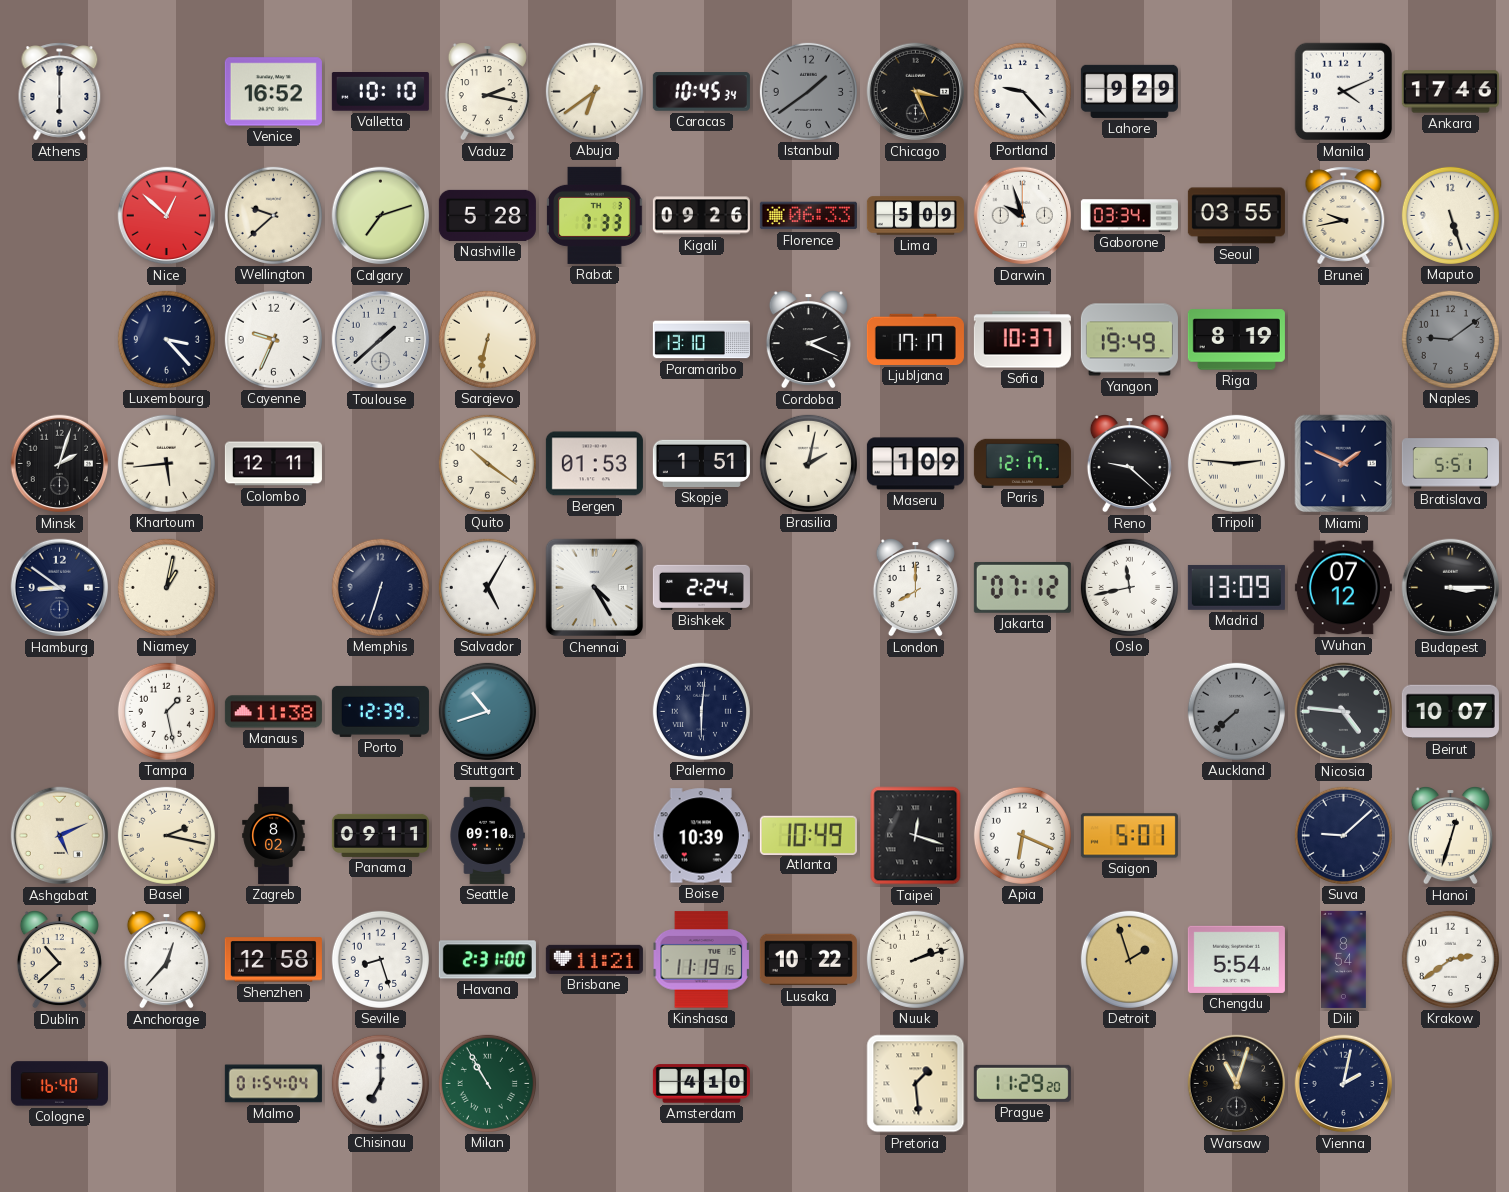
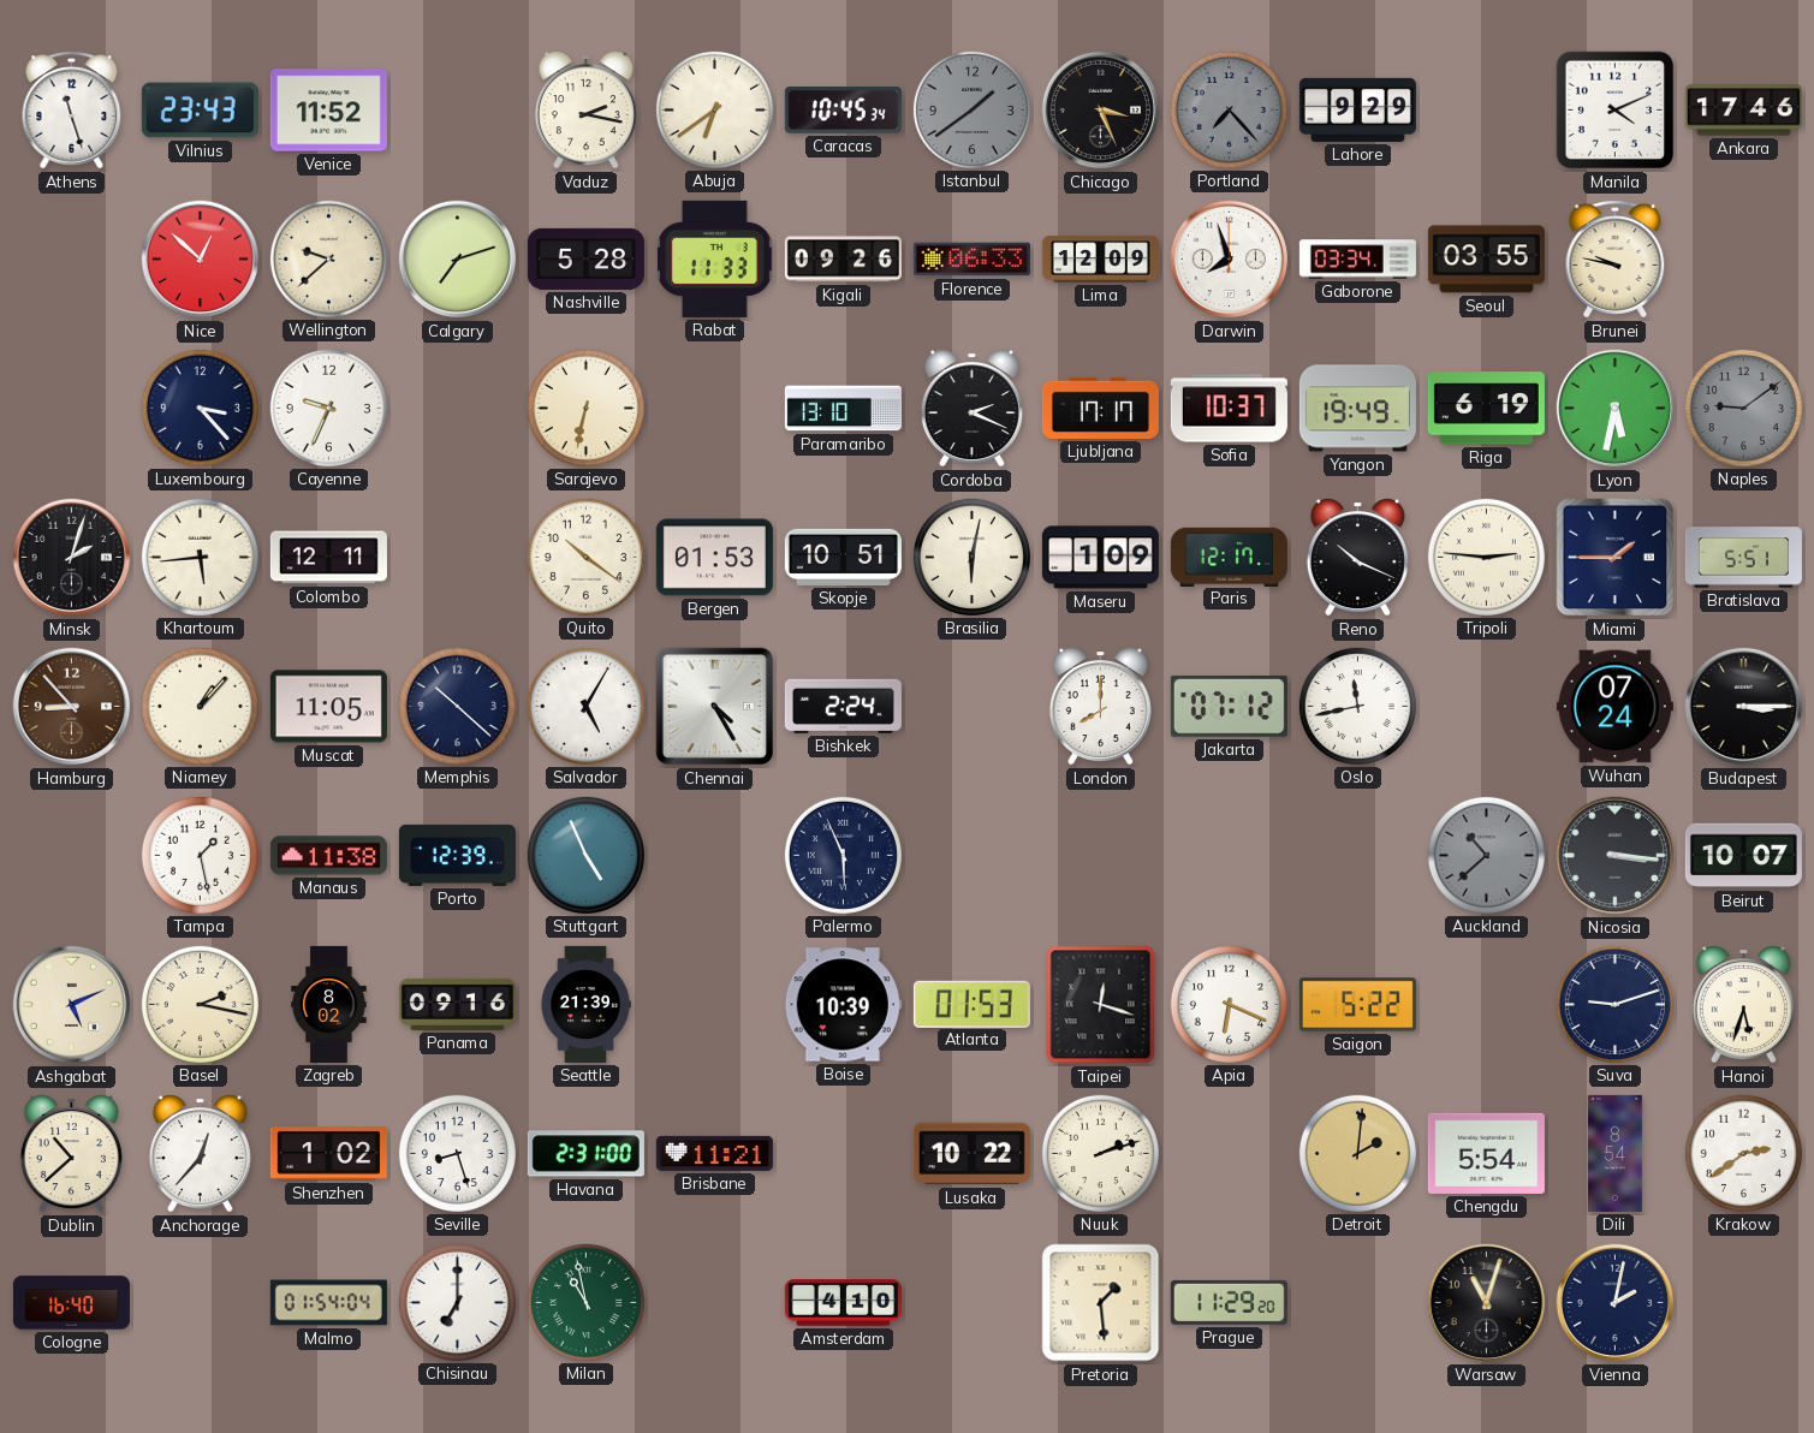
Athens: 6:00 -> 11:27 (72, 111)
Vilnius: none -> 23:43 (200, 111)
Venice: 16:52 -> 11:52 (328, 111)
Valletta: 10:10 -> none (380, 92)
Portland: 9:23 -> 7:23 (1229, 109)
Portland dial: white -> grey (1229, 109)
Rabat: 7:33 -> 11:33 (715, 258)
Lima: 5:09 -> 12:09 (1100, 260)
Darwin: 9:57 -> 7:57 (1230, 260)
Brunei: 9:43 -> 9:47 (1616, 260)
Maputo: 5:27 -> none (1450, 215)
Toulouse: 1:38 -> none (381, 340)
Riga: 8:19 -> 6:19 (1486, 409)
Lyon: none -> 5:32 (1616, 409)
Skopje: 1:51 -> 10:51 (843, 557)
Brasilia: 2:02 -> 6:02 (971, 557)
Reno: 9:22 -> 10:19 (1357, 558)
Miami: 1:49 -> 1:45 (1616, 558)
Hamburg: 8:51 -> 8:53 (72, 707)
Hamburg dial: navy -> brown (72, 707)
Niamey: 1:02 -> 1:07 (200, 706)
Muscat: none -> 11:05 (328, 707)
Memphis: 6:33 -> 10:22 (457, 706)
Madrid: 13:09 -> none (1236, 587)
Wuhan: 07:12 -> 07:24 (1614, 707)
Stuttgart: 10:42 -> 4:56 (585, 855)
Palermo: 6:01 -> 5:56 (843, 855)
Auckland: 7:38 -> 10:38 (1486, 855)
Nicosia: 4:46 -> 3:16 (1616, 856)
Panama: 09:11 -> 09:16 (457, 1004)
Seattle: 09:10 -> 21:39 (585, 1004)
Atlanta: 10:49 -> 01:53 (971, 1004)
Saigon: 5:01 -> 5:22 (1357, 1005)
Suva: 9:08 -> 9:12 (1614, 1004)
Hanoi: 12:33 -> 5:33 (1743, 1005)
Shenzhen: 12:58 -> 1:02 (328, 1154)
Kinshasa: 11:19 -> none (701, 960)
Detroit: 1:57 -> 2:01 (1357, 1153)
Milan: 10:55 -> 10:58 (585, 1302)
